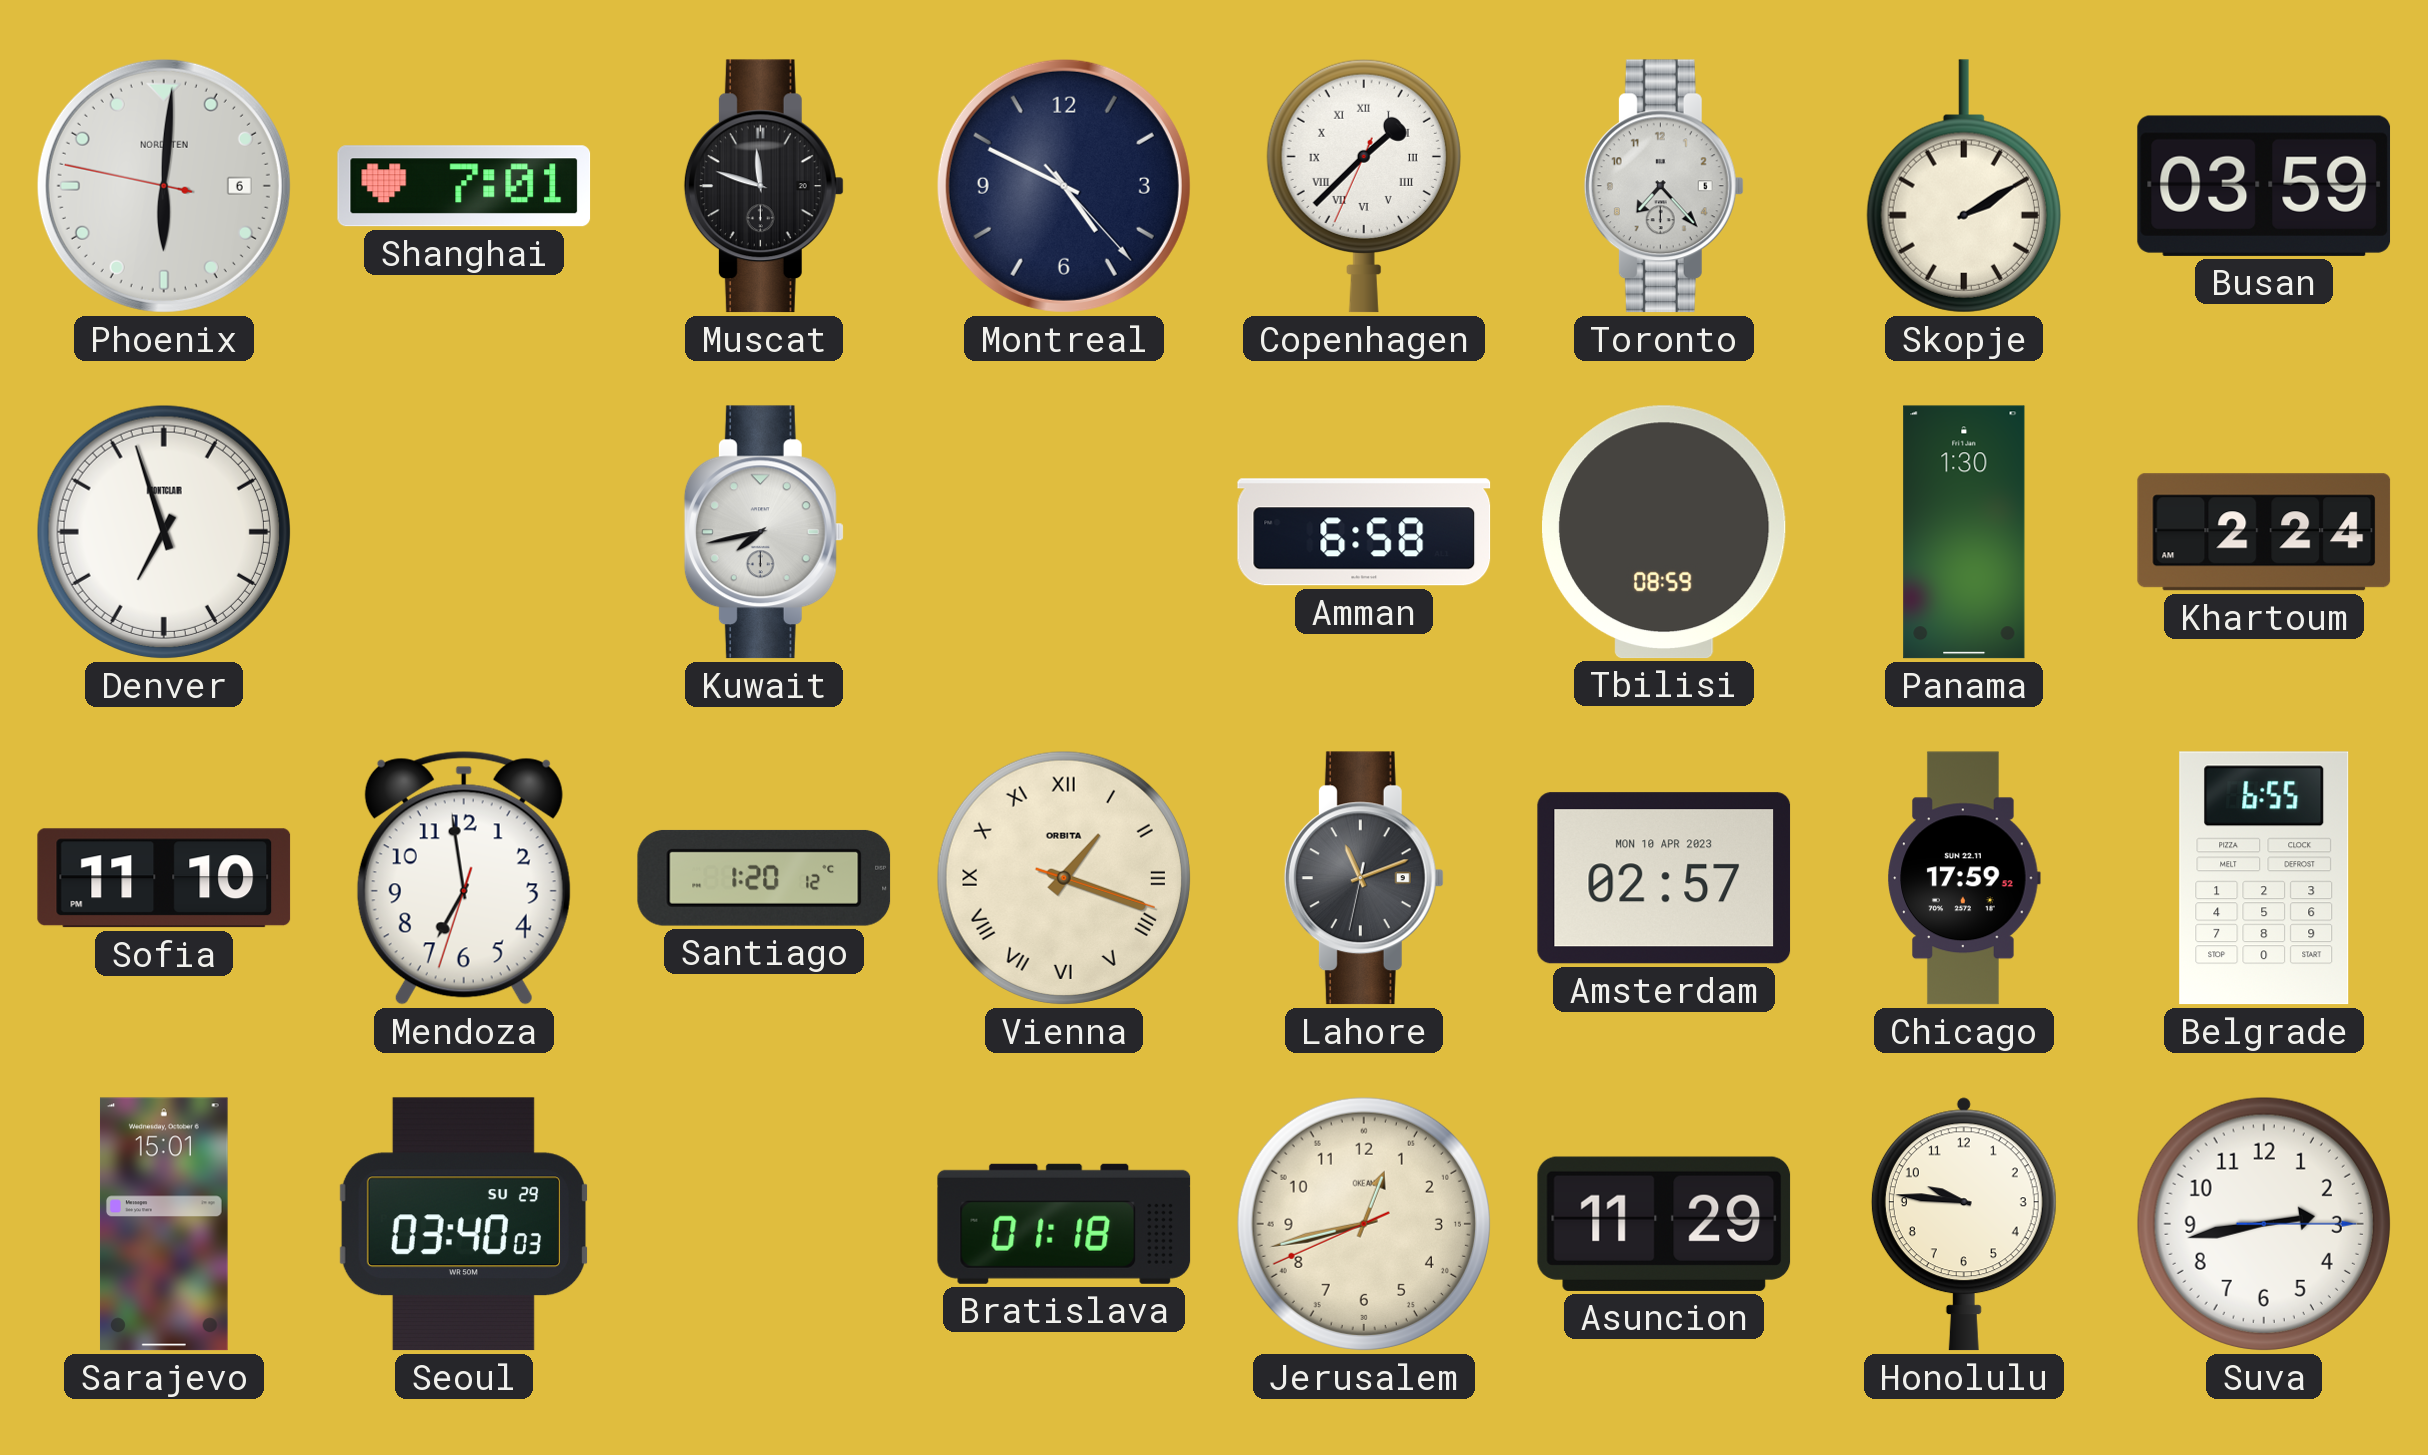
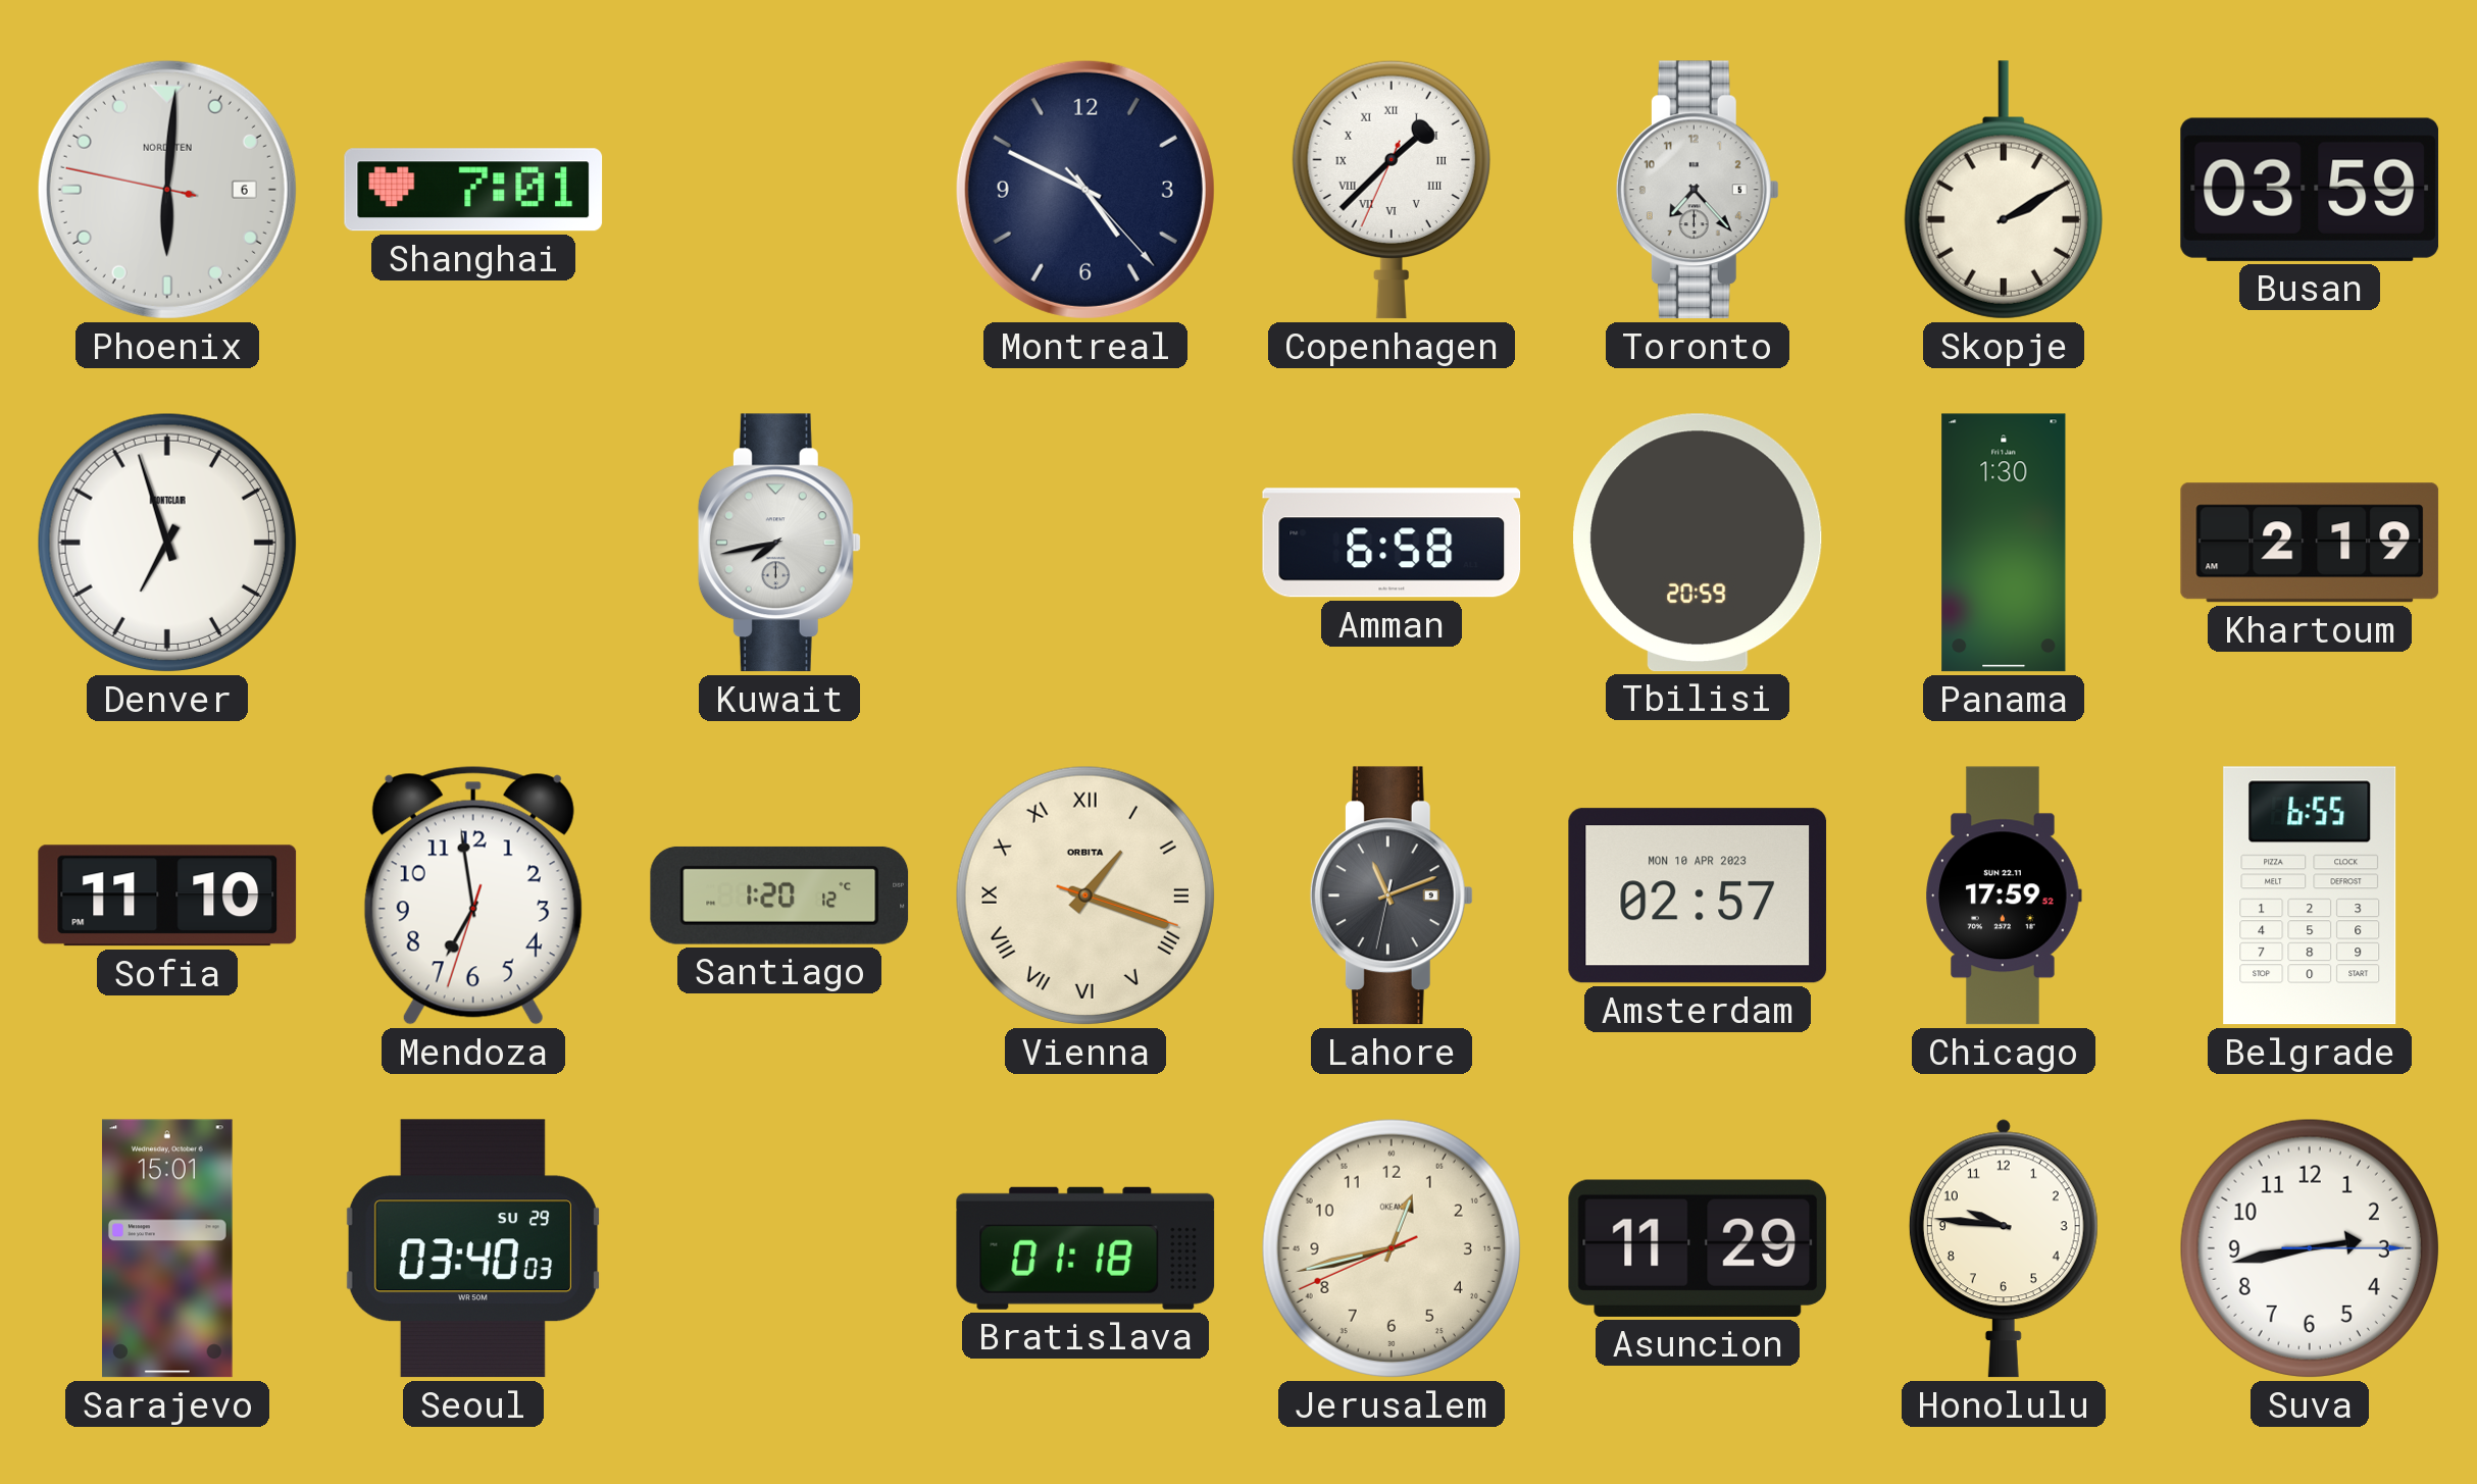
Muscat: 11:48 -> none (764, 186)
Tbilisi: 08:59 -> 20:59 (1699, 543)
Khartoum: 2:24 -> 2:19 (2310, 543)
